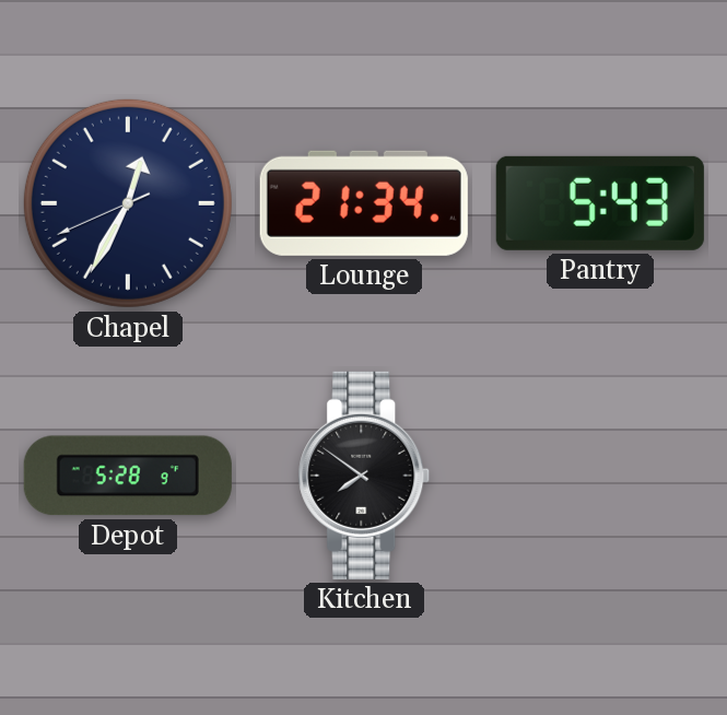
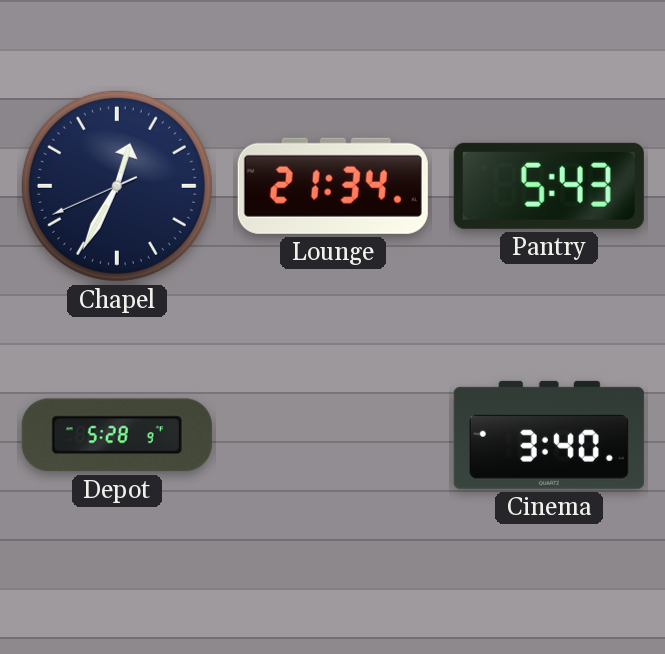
Kitchen: 7:51 -> none (364, 476)
Cinema: none -> 3:40 (549, 435)
